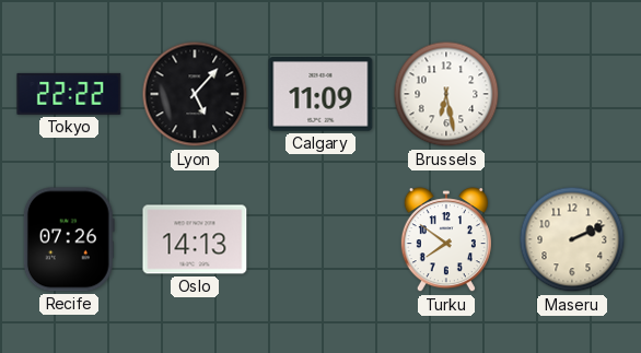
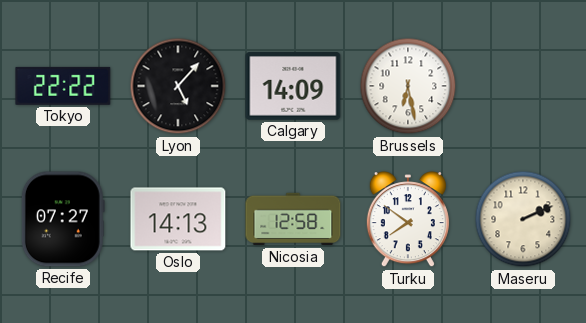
Calgary: 11:09 -> 14:09 (293, 87)
Recife: 07:26 -> 07:27 (63, 219)
Nicosia: none -> 12:58 (293, 219)
